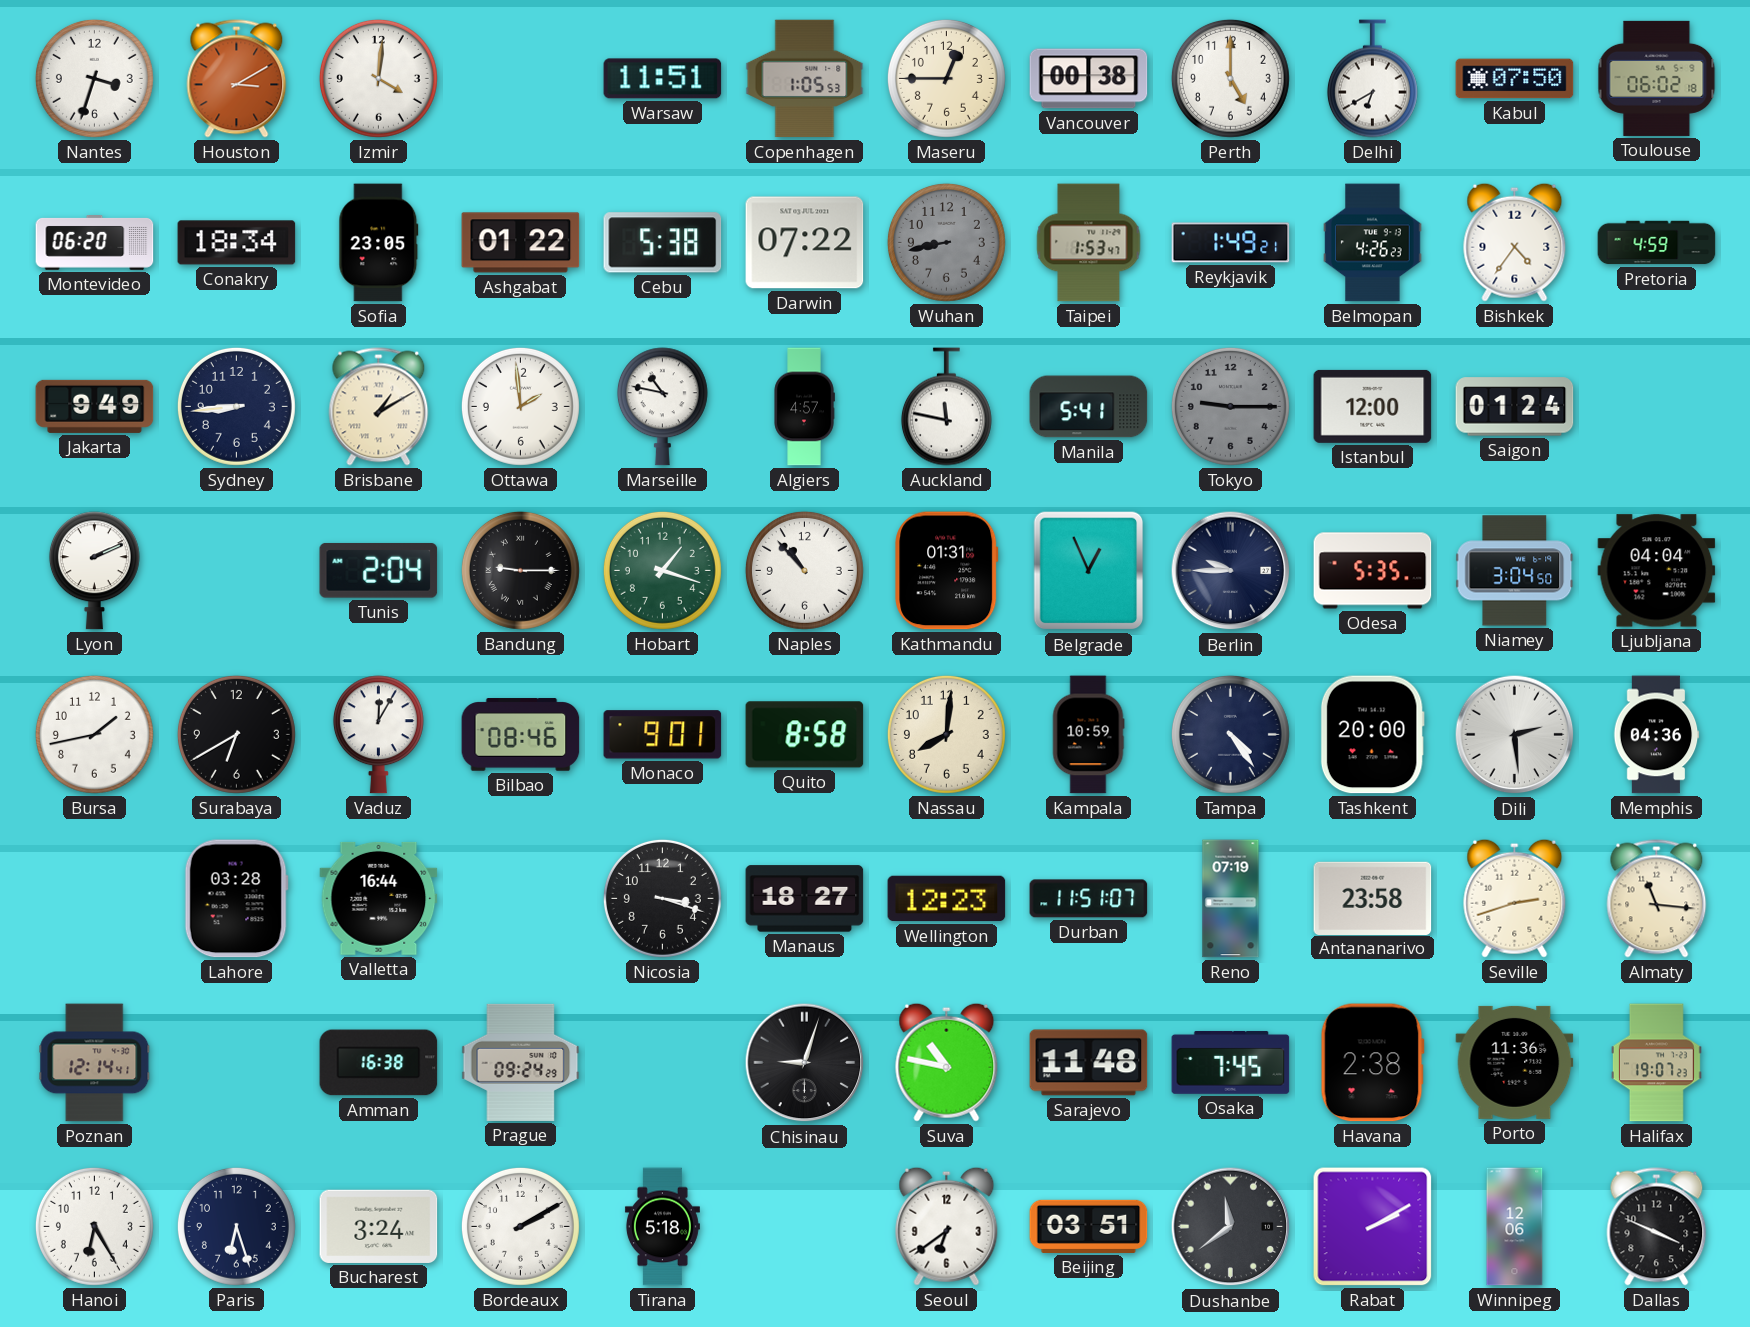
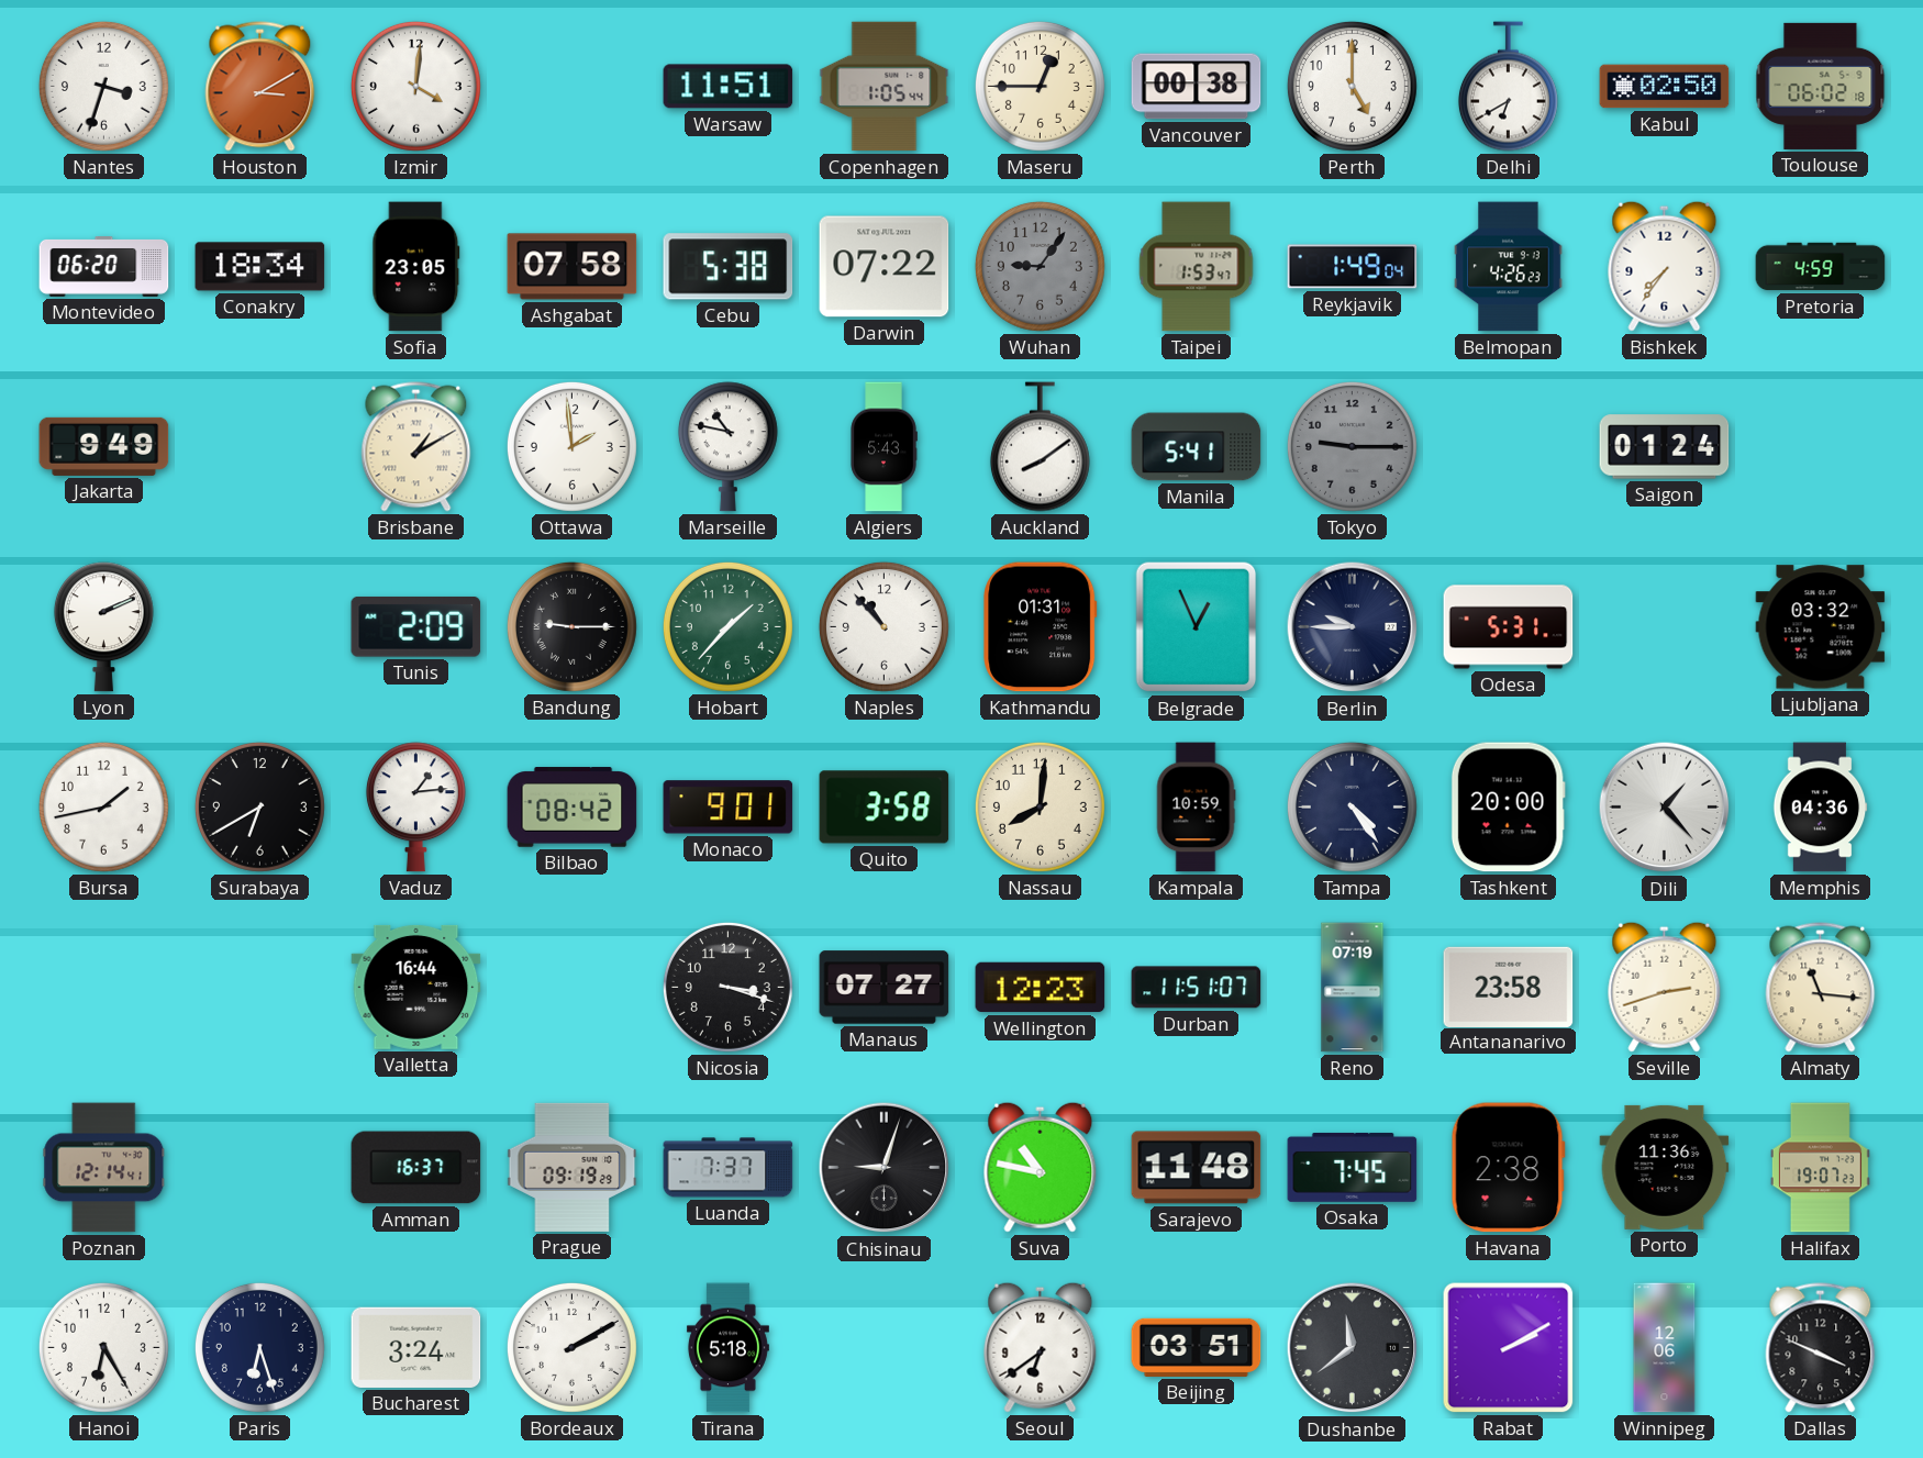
Copenhagen: 1:05:53 -> 1:05:44 (885, 87)
Kabul: 07:50 -> 02:50 (1665, 87)
Ashgabat: 01:22 -> 07:58 (573, 267)
Wuhan: 8:43 -> 9:06 (1040, 266)
Reykjavik: 1:49:21 -> 1:49:04 (1353, 267)
Bishkek: 4:36 -> 7:36 (1665, 266)
Sydney: 8:44 -> none (236, 406)
Algiers: 4:57 -> 5:43 (883, 447)
Auckland: 11:47 -> 8:09 (1040, 447)
Istanbul: 12:00 -> none (1373, 406)
Tunis: 2:04 -> 2:09 (416, 627)
Hobart: 1:18 -> 1:37 (727, 626)
Odesa: 5:35 -> 5:31 (1509, 627)
Niamey: 3:04 -> none (1515, 571)
Ljubljana: 04:04 -> 03:32 (1821, 627)
Vaduz: 12:05 -> 1:14 (415, 808)
Bilbao: 08:46 -> 08:42 (573, 808)
Quito: 8:58 -> 3:58 (885, 808)
Dili: 2:29 -> 1:23 (1665, 808)
Lahore: 03:28 -> none (236, 899)
Manaus: 18:27 -> 07:27 (885, 988)
Amman: 16:38 -> 16:37 (416, 1168)
Prague: 09:24 -> 09:19 (573, 1167)
Luanda: none -> 7:37 (729, 1168)
